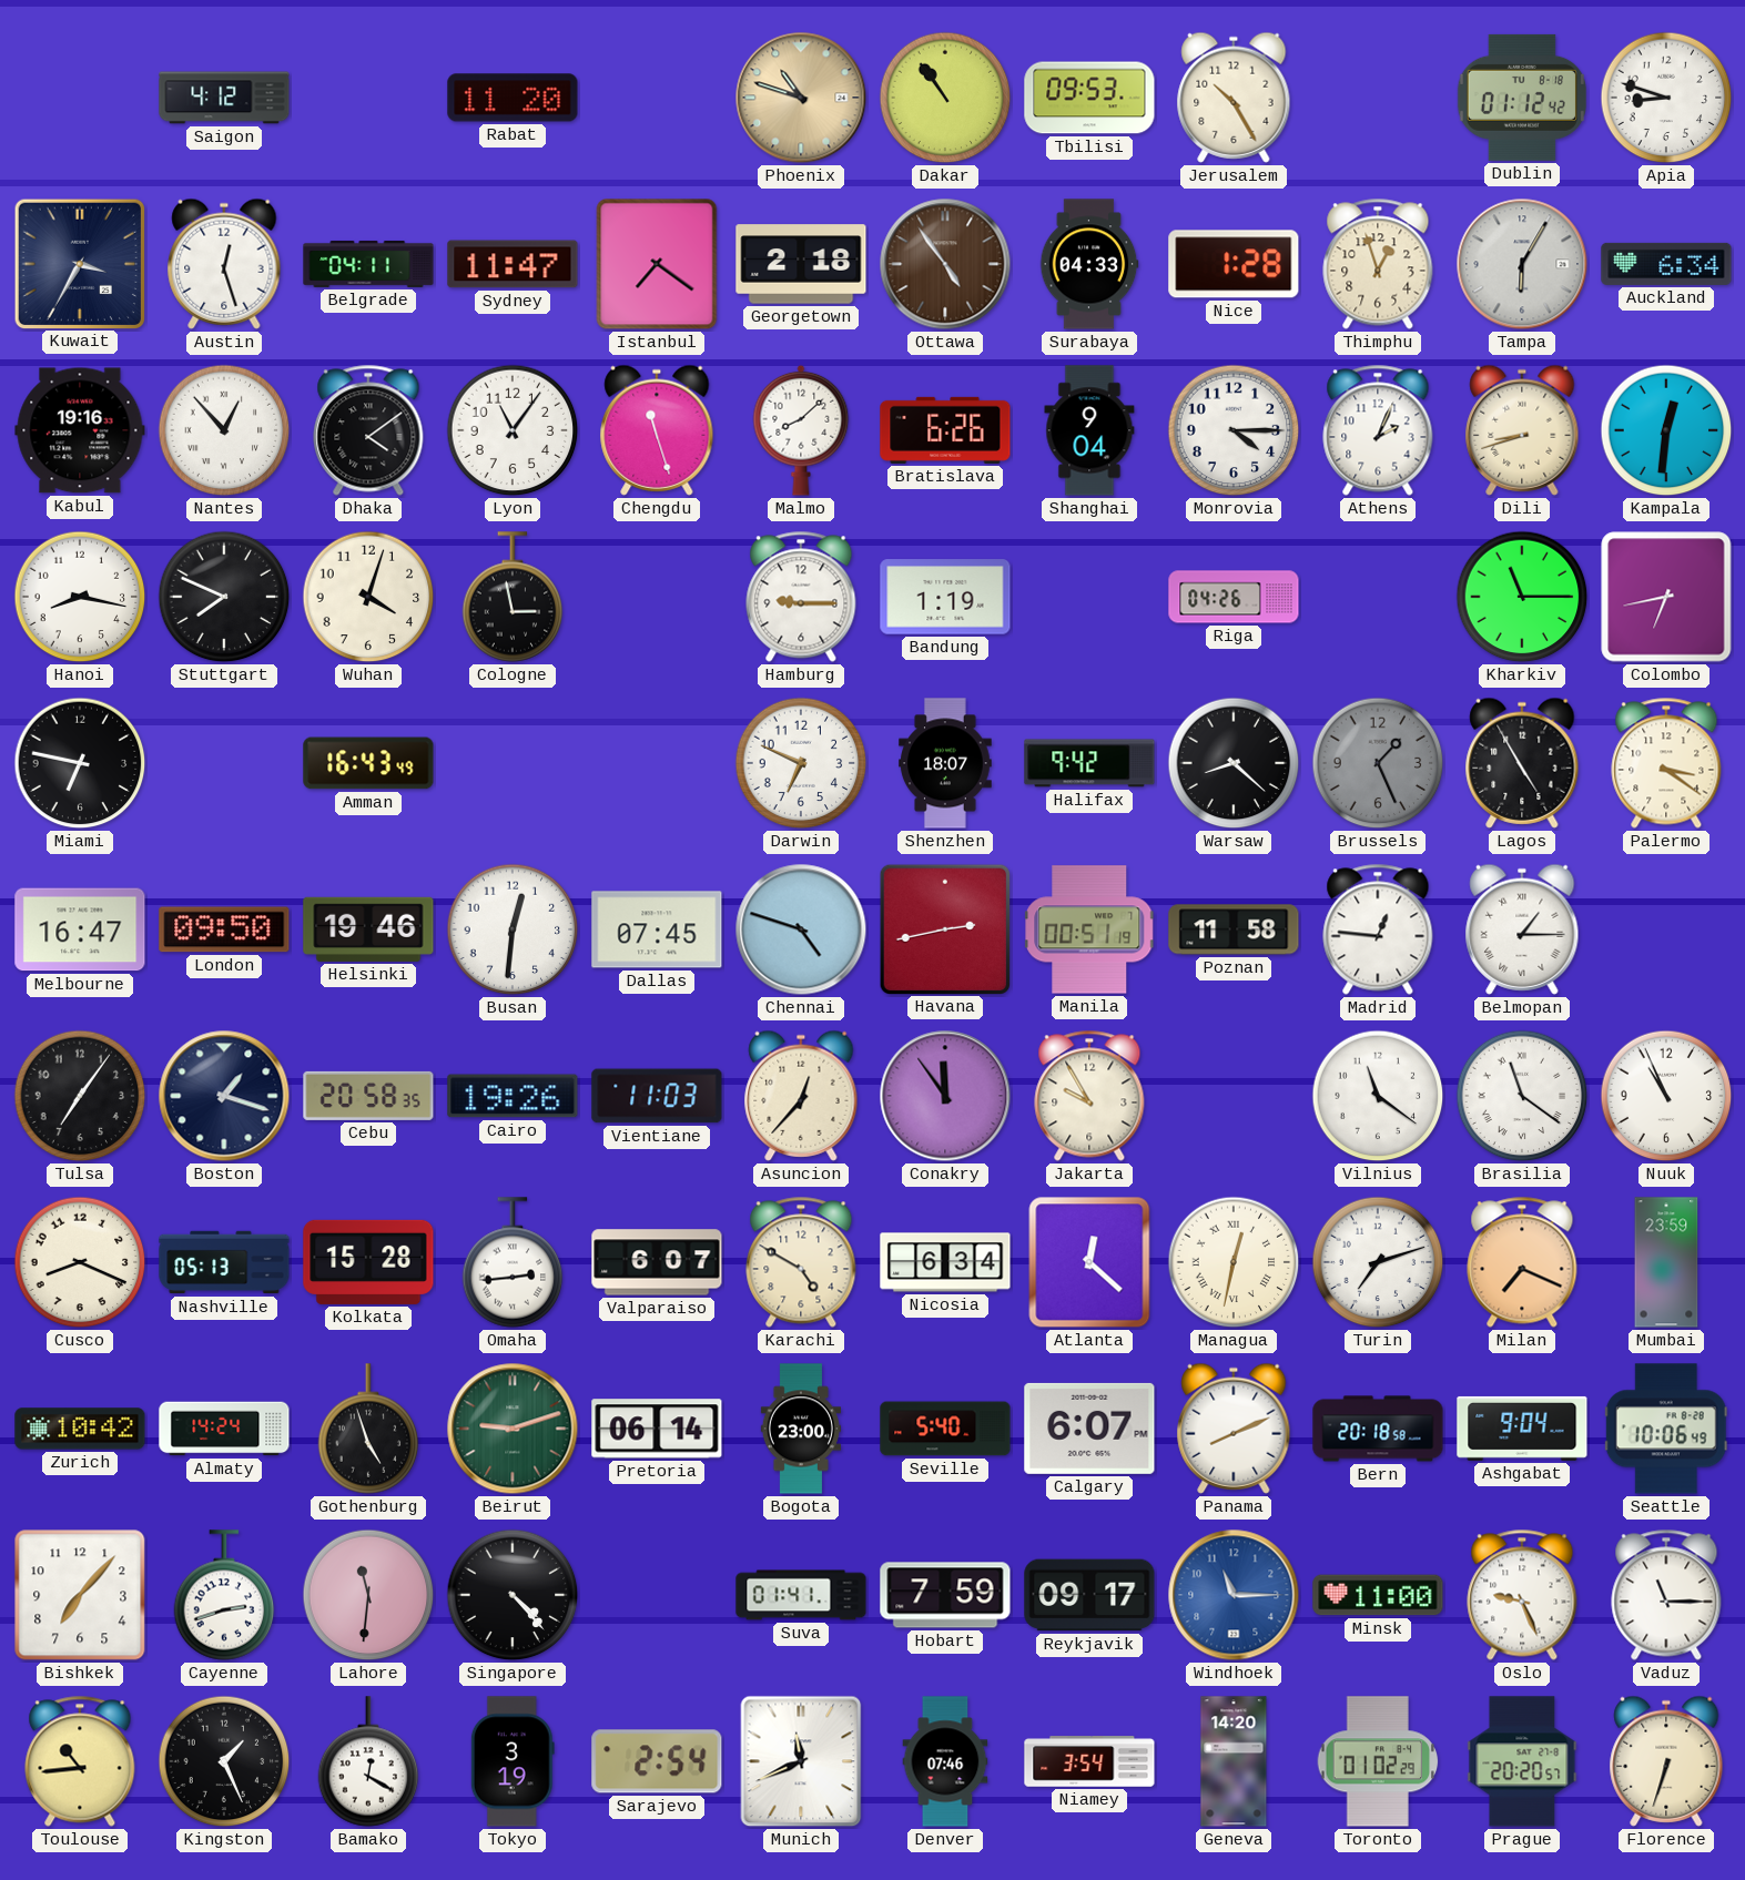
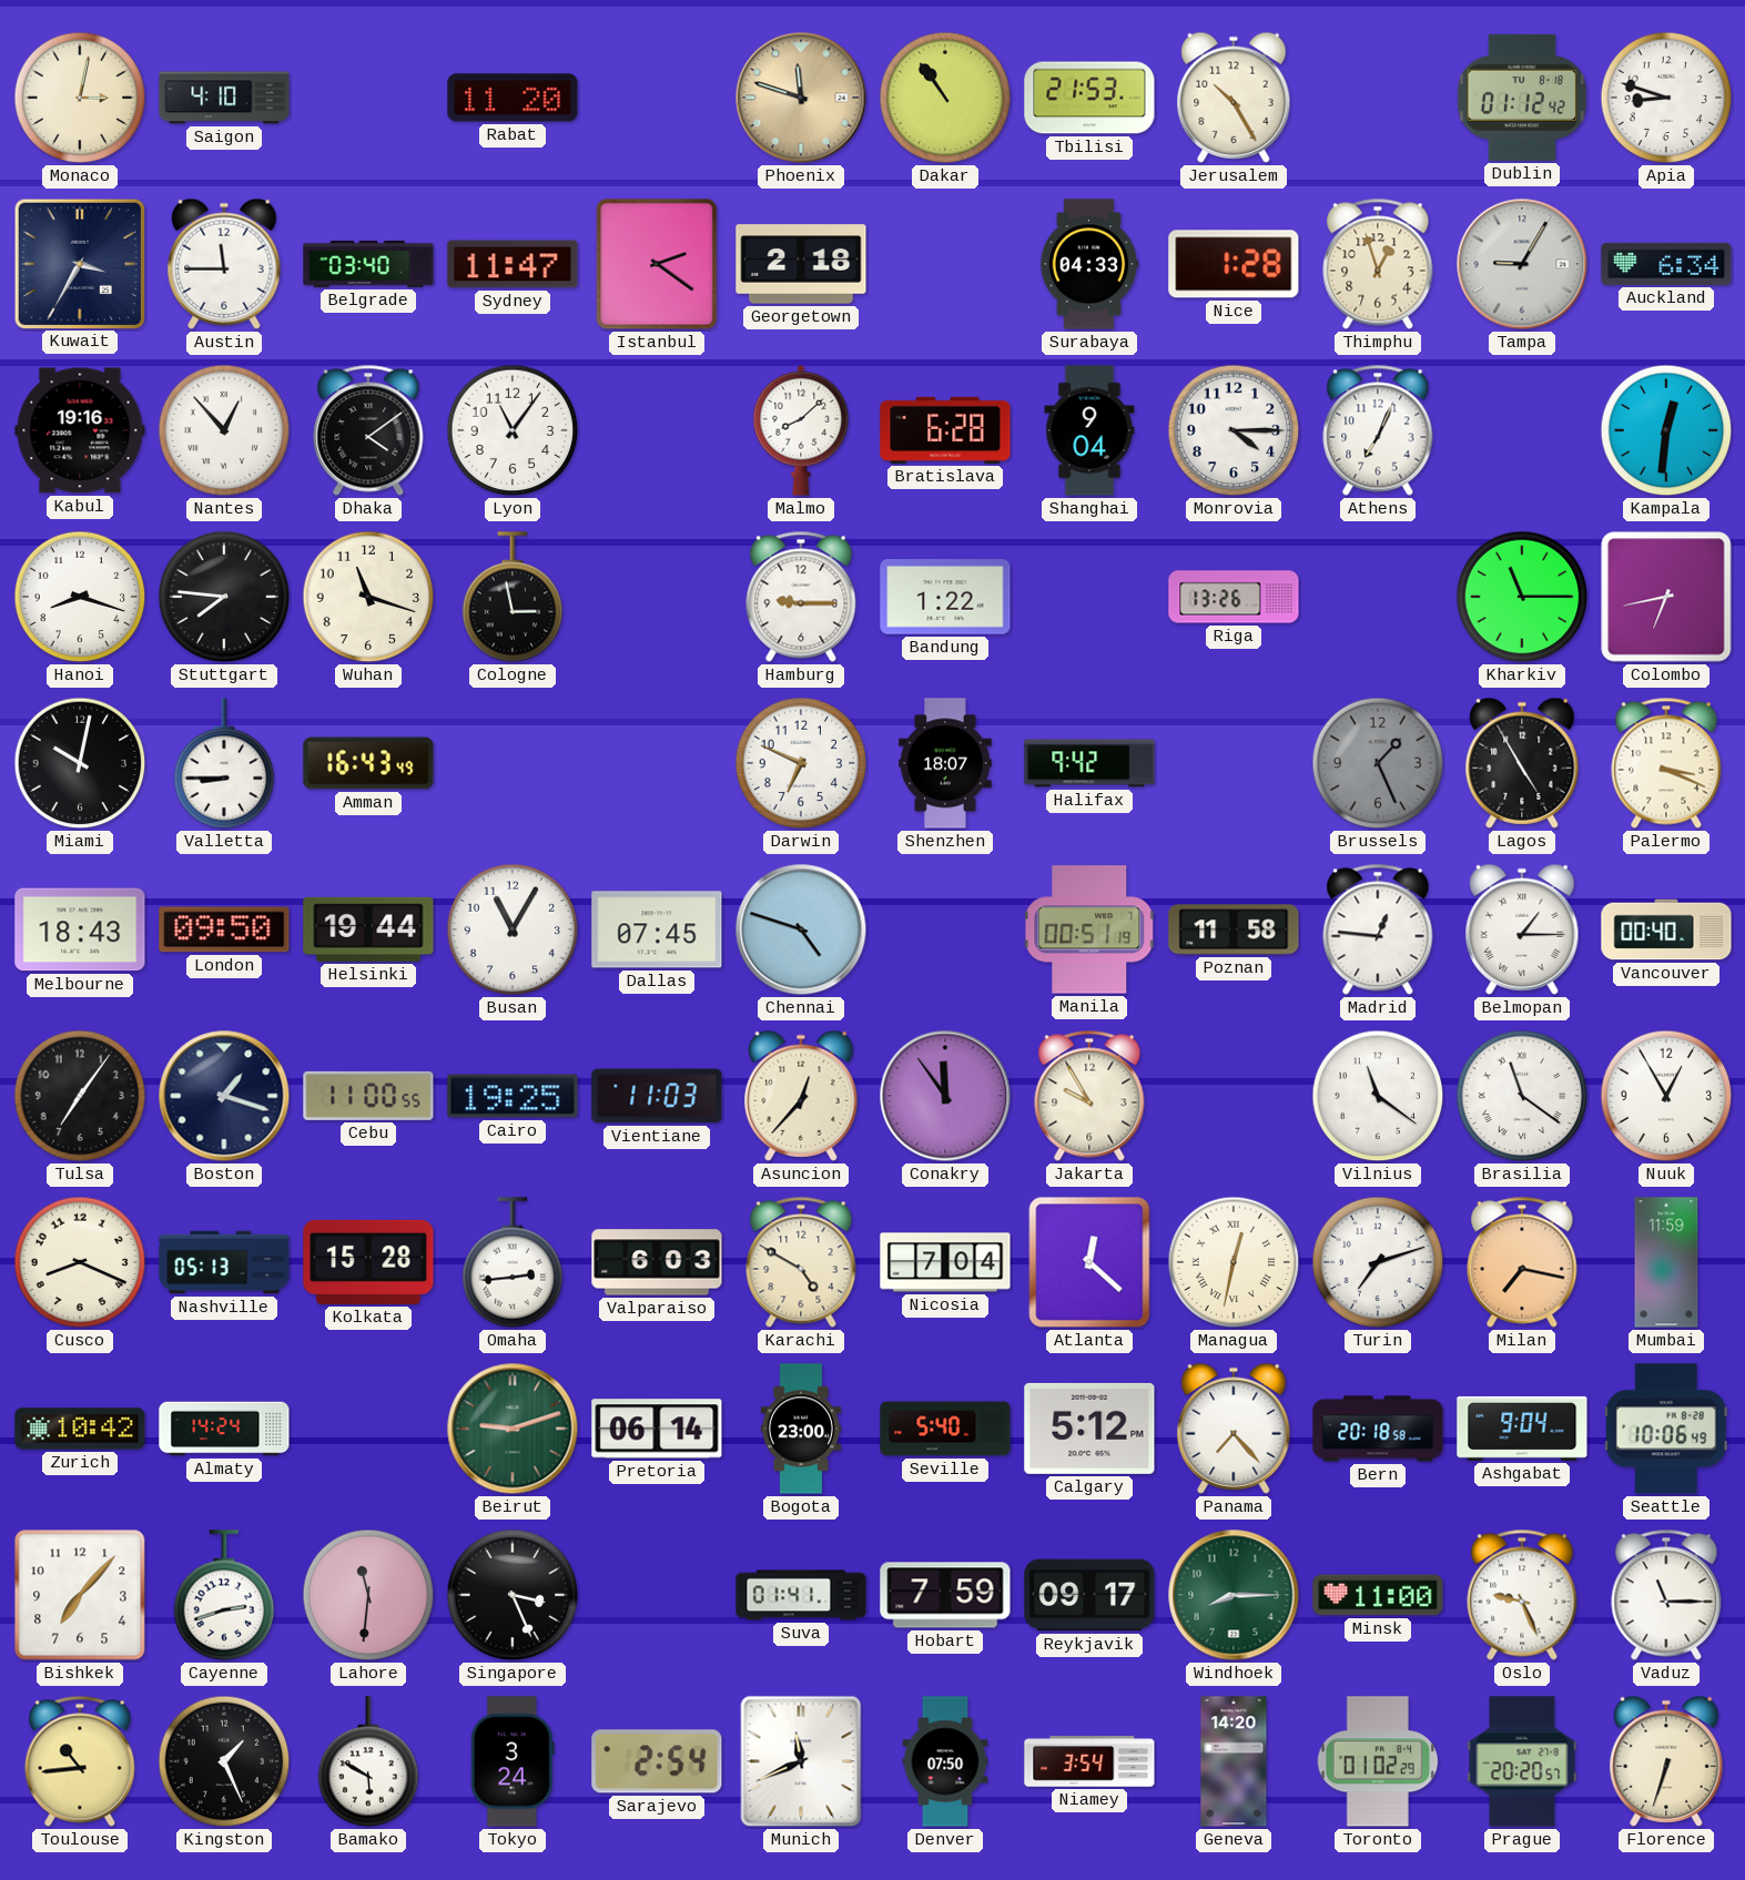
Monaco: none -> 3:02 (80, 98)
Saigon: 4:12 -> 4:10 (224, 98)
Phoenix: 10:48 -> 11:48 (801, 98)
Tbilisi: 09:53 -> 21:53 (1089, 98)
Austin: 12:27 -> 11:45 (224, 264)
Belgrade: 04:11 -> 03:40 (368, 264)
Istanbul: 7:21 -> 2:21 (657, 264)
Ottawa: 4:54 -> none (945, 264)
Tampa: 6:05 -> 9:05 (1522, 264)
Chengdu: 11:27 -> none (657, 430)
Bratislava: 6:26 -> 6:28 (945, 430)
Athens: 2:04 -> 7:04 (1378, 430)
Dili: 8:42 -> none (1522, 430)
Hanoi: 8:17 -> 8:18 (80, 597)
Stuttgart: 7:49 -> 7:46 (224, 597)
Wuhan: 4:03 -> 11:18 (368, 597)
Bandung: 1:19 -> 1:22 (945, 597)
Riga: 04:26 -> 13:26 (1234, 597)
Miami: 6:47 -> 10:02 (80, 763)
Valletta: none -> 8:45 (224, 763)
Warsaw: 8:22 -> none (1234, 763)
Palermo: 3:21 -> 3:19 (1666, 763)
Melbourne: 16:47 -> 18:43 (80, 929)
Helsinki: 19:46 -> 19:44 (368, 929)
Busan: 12:31 -> 11:05 (513, 929)
Havana: 2:43 -> none (944, 928)
Vancouver: none -> 00:40 (1666, 929)
Cebu: 20:58 -> 11:00 (368, 1096)
Cairo: 19:26 -> 19:25 (513, 1096)
Nuuk: 10:56 -> 12:55 (1666, 1096)
Valparaiso: 6:07 -> 6:03 (657, 1262)
Nicosia: 6:34 -> 7:04 (945, 1262)
Milan: 7:19 -> 7:17 (1522, 1262)
Mumbai: 23:59 -> 11:59 (1666, 1262)
Gothenburg: 4:57 -> none (368, 1429)
Calgary: 6:07 -> 5:12 (1089, 1429)
Panama: 8:11 -> 7:23 (1234, 1429)
Singapore: 4:23 -> 3:26 (513, 1595)
Windhoek: 11:15 -> 8:15 (1234, 1595)
Windhoek dial: blue -> green (1234, 1595)
Bamako: 12:20 -> 5:50 (368, 1761)
Tokyo: 3:19 -> 3:24 (513, 1761)
Denver: 07:46 -> 07:50 (945, 1761)
